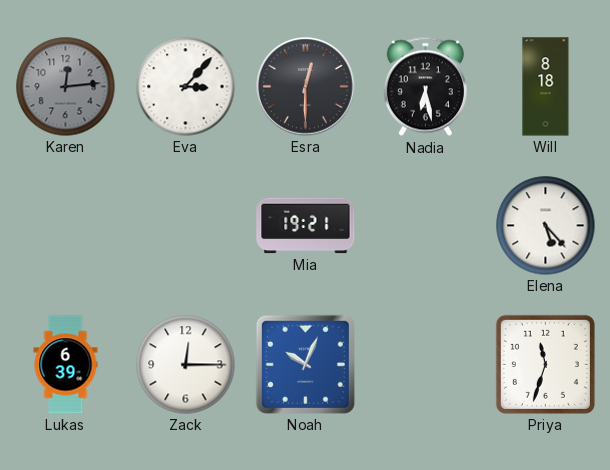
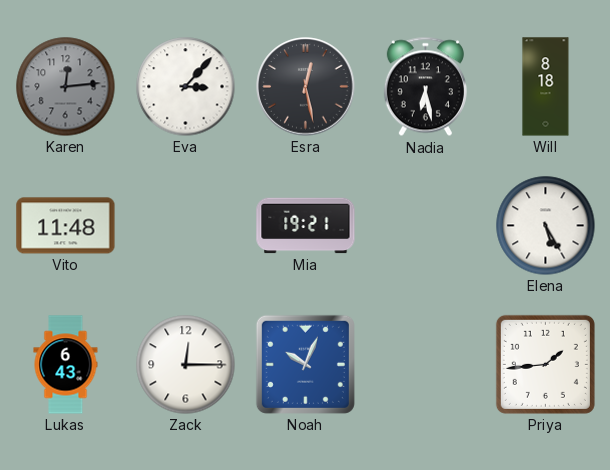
Esra: 12:30 -> 12:28 (306, 87)
Vito: none -> 11:48 (66, 226)
Elena: 5:23 -> 5:25 (546, 226)
Lukas: 6:39 -> 6:43 (66, 365)
Priya: 11:33 -> 1:44 (545, 364)
